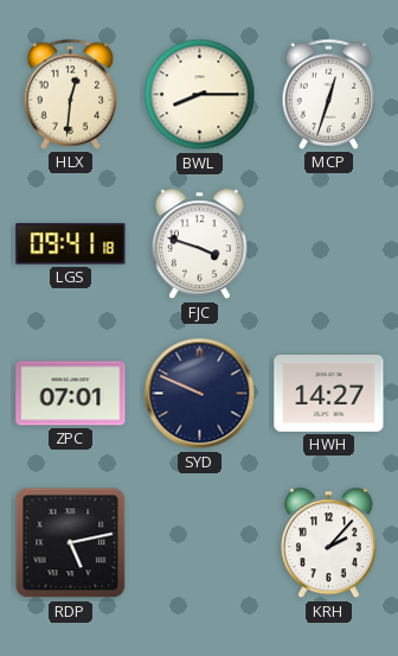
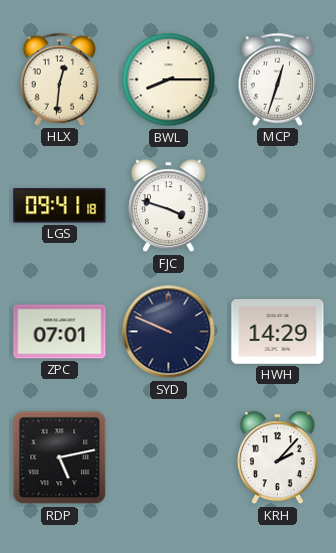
HWH: 14:27 -> 14:29 (278, 332)
